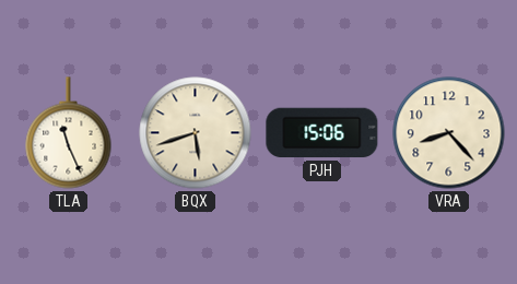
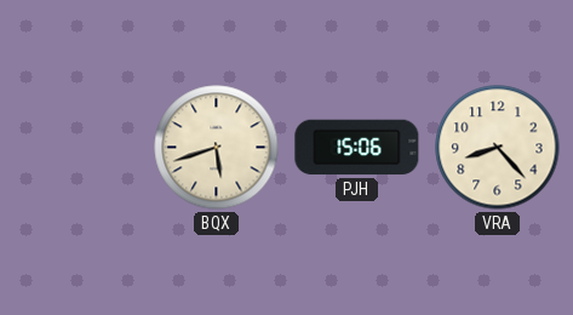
TLA: 11:26 -> none (69, 133)
